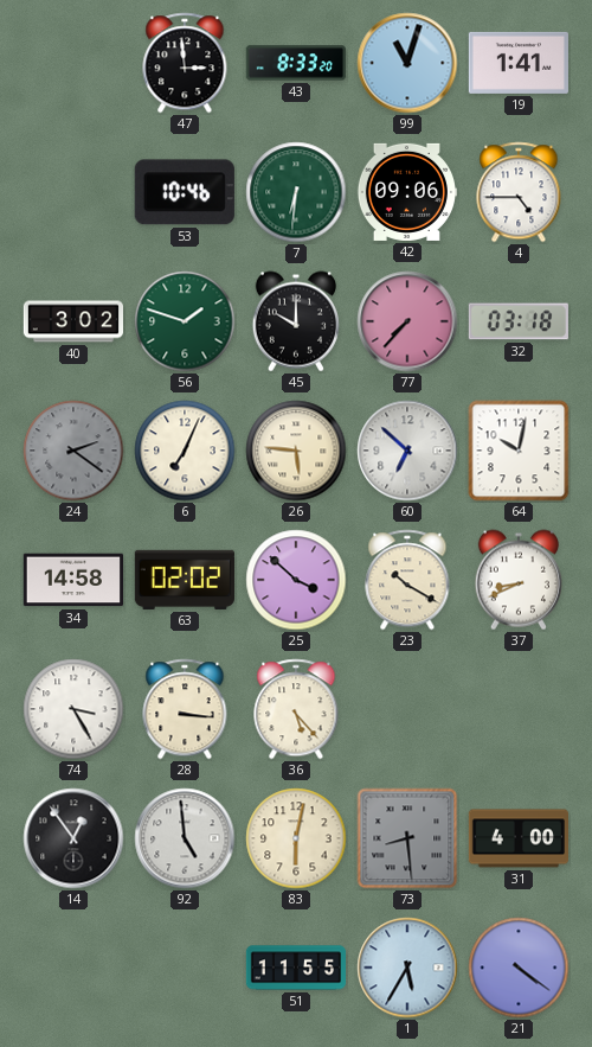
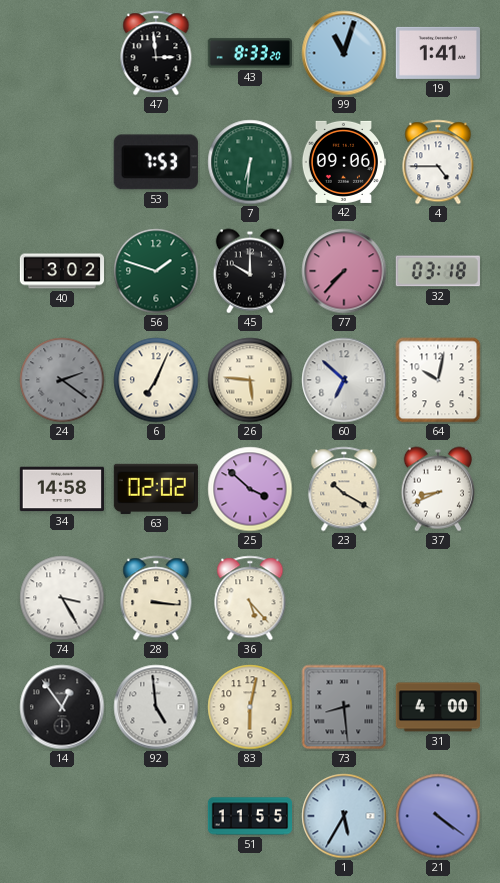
53: 10:46 -> 7:53 (156, 162)
